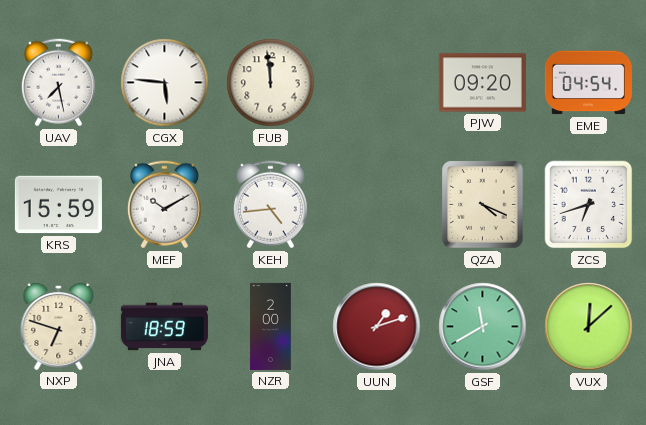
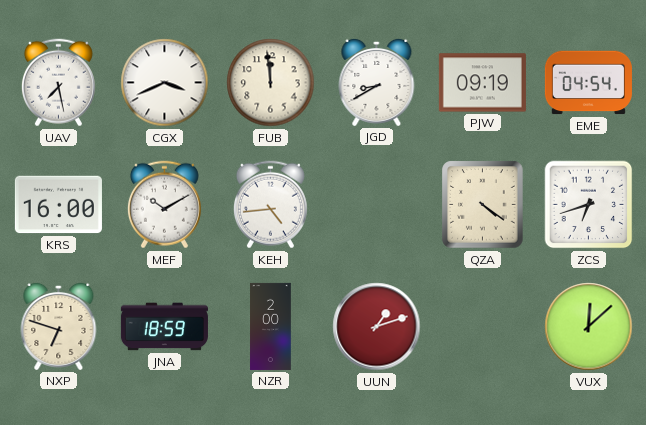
CGX: 5:46 -> 3:41 (165, 83)
JGD: none -> 8:40 (377, 82)
PJW: 09:20 -> 09:19 (482, 83)
KRS: 15:59 -> 16:00 (58, 205)
QZA: 4:19 -> 4:21 (483, 205)
GSF: 11:40 -> none (483, 327)
